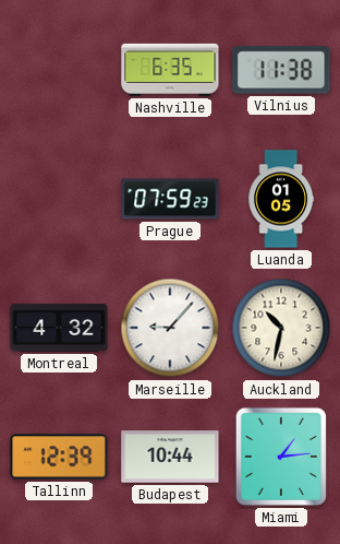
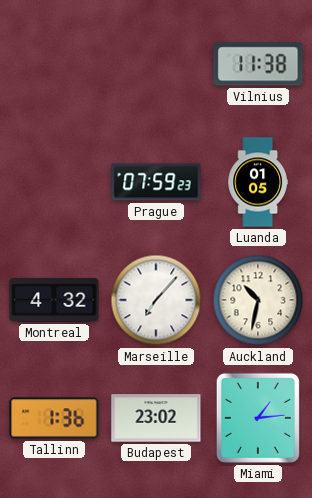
Nashville: 6:35 -> none (170, 70)
Marseille: 9:07 -> 7:07 (156, 300)
Tallinn: 12:39 -> 1:36 (54, 418)
Budapest: 10:44 -> 23:02 (156, 418)
